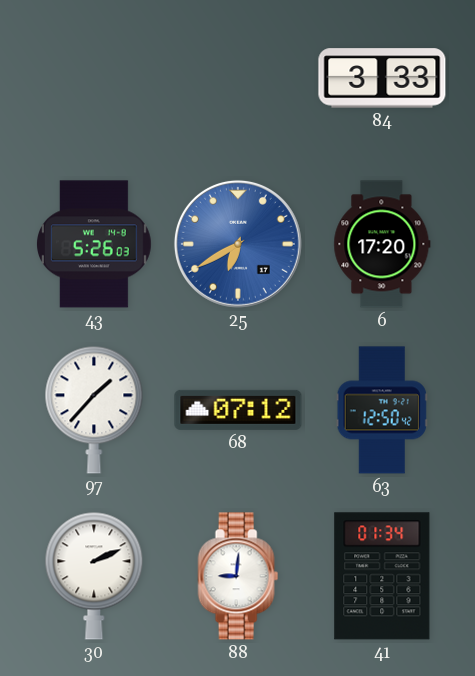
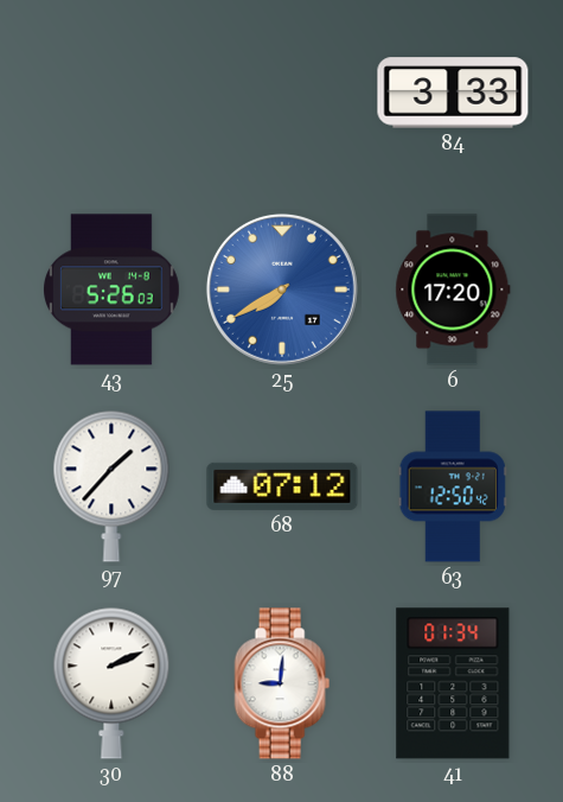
25: 6:40 -> 7:40 (282, 289)
